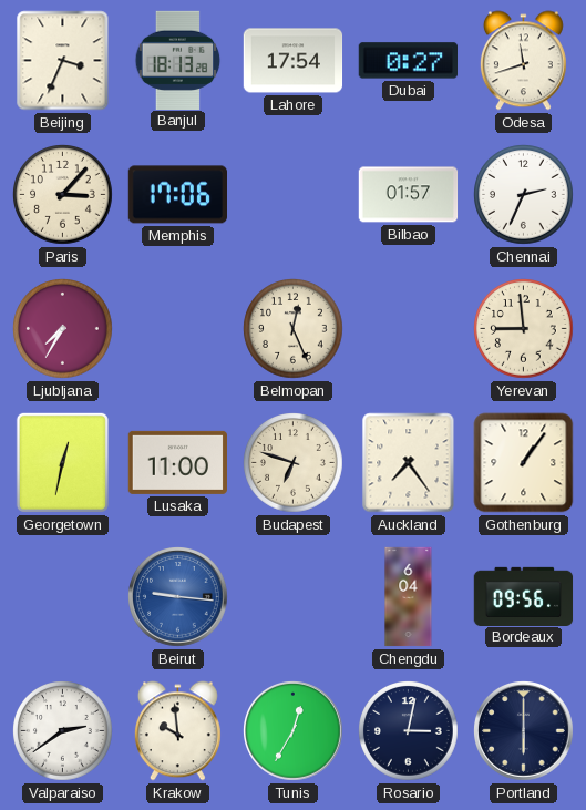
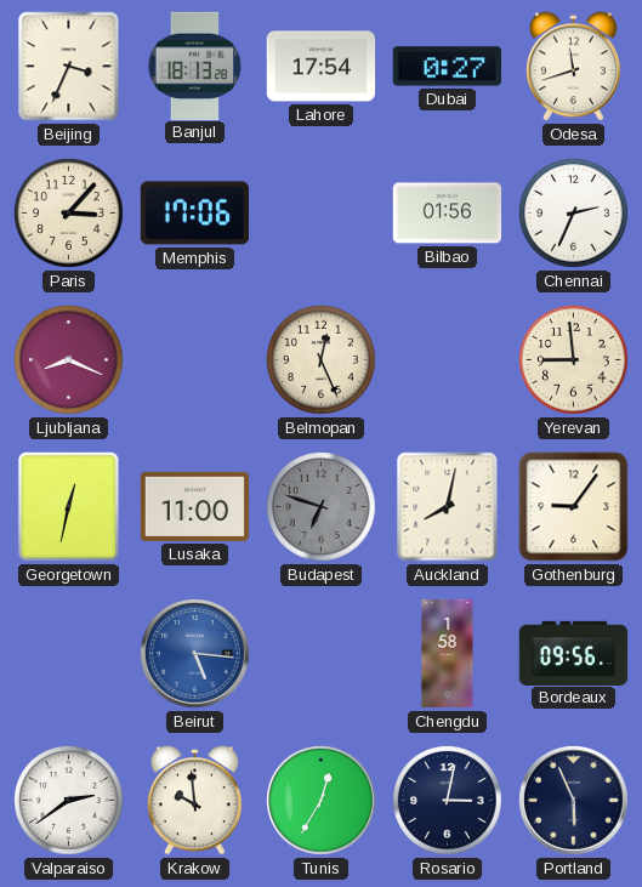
Bilbao: 01:57 -> 01:56 (448, 214)
Ljubljana: 7:35 -> 8:19 (69, 360)
Budapest dial: cream -> grey (322, 507)
Auckland: 7:24 -> 8:02 (448, 507)
Gothenburg: 1:06 -> 9:06 (574, 507)
Beirut: 9:16 -> 5:16 (195, 654)
Chengdu: 6:04 -> 1:58 (448, 654)
Portland: 6:00 -> 5:56 (574, 801)
